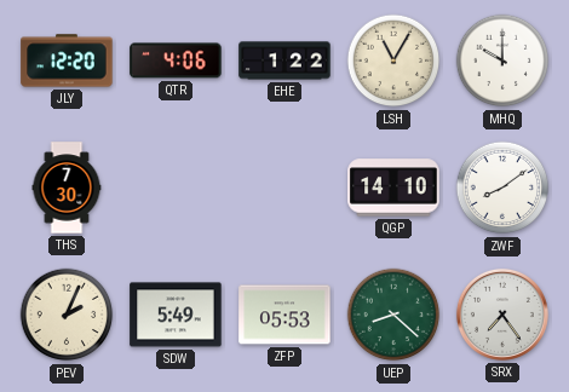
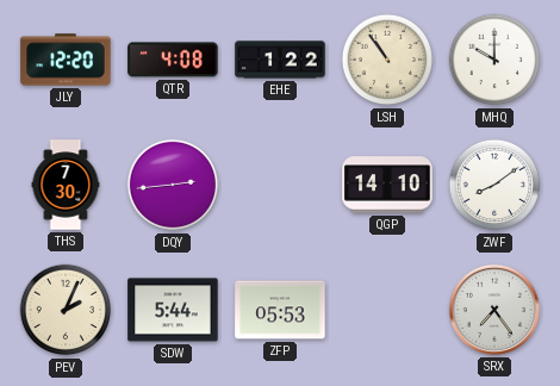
QTR: 4:06 -> 4:08 (173, 60)
LSH: 11:05 -> 10:54 (387, 60)
DQY: none -> 2:44 (173, 185)
SDW: 5:49 -> 5:44 (173, 310)
UEP: 8:22 -> none (393, 315)
